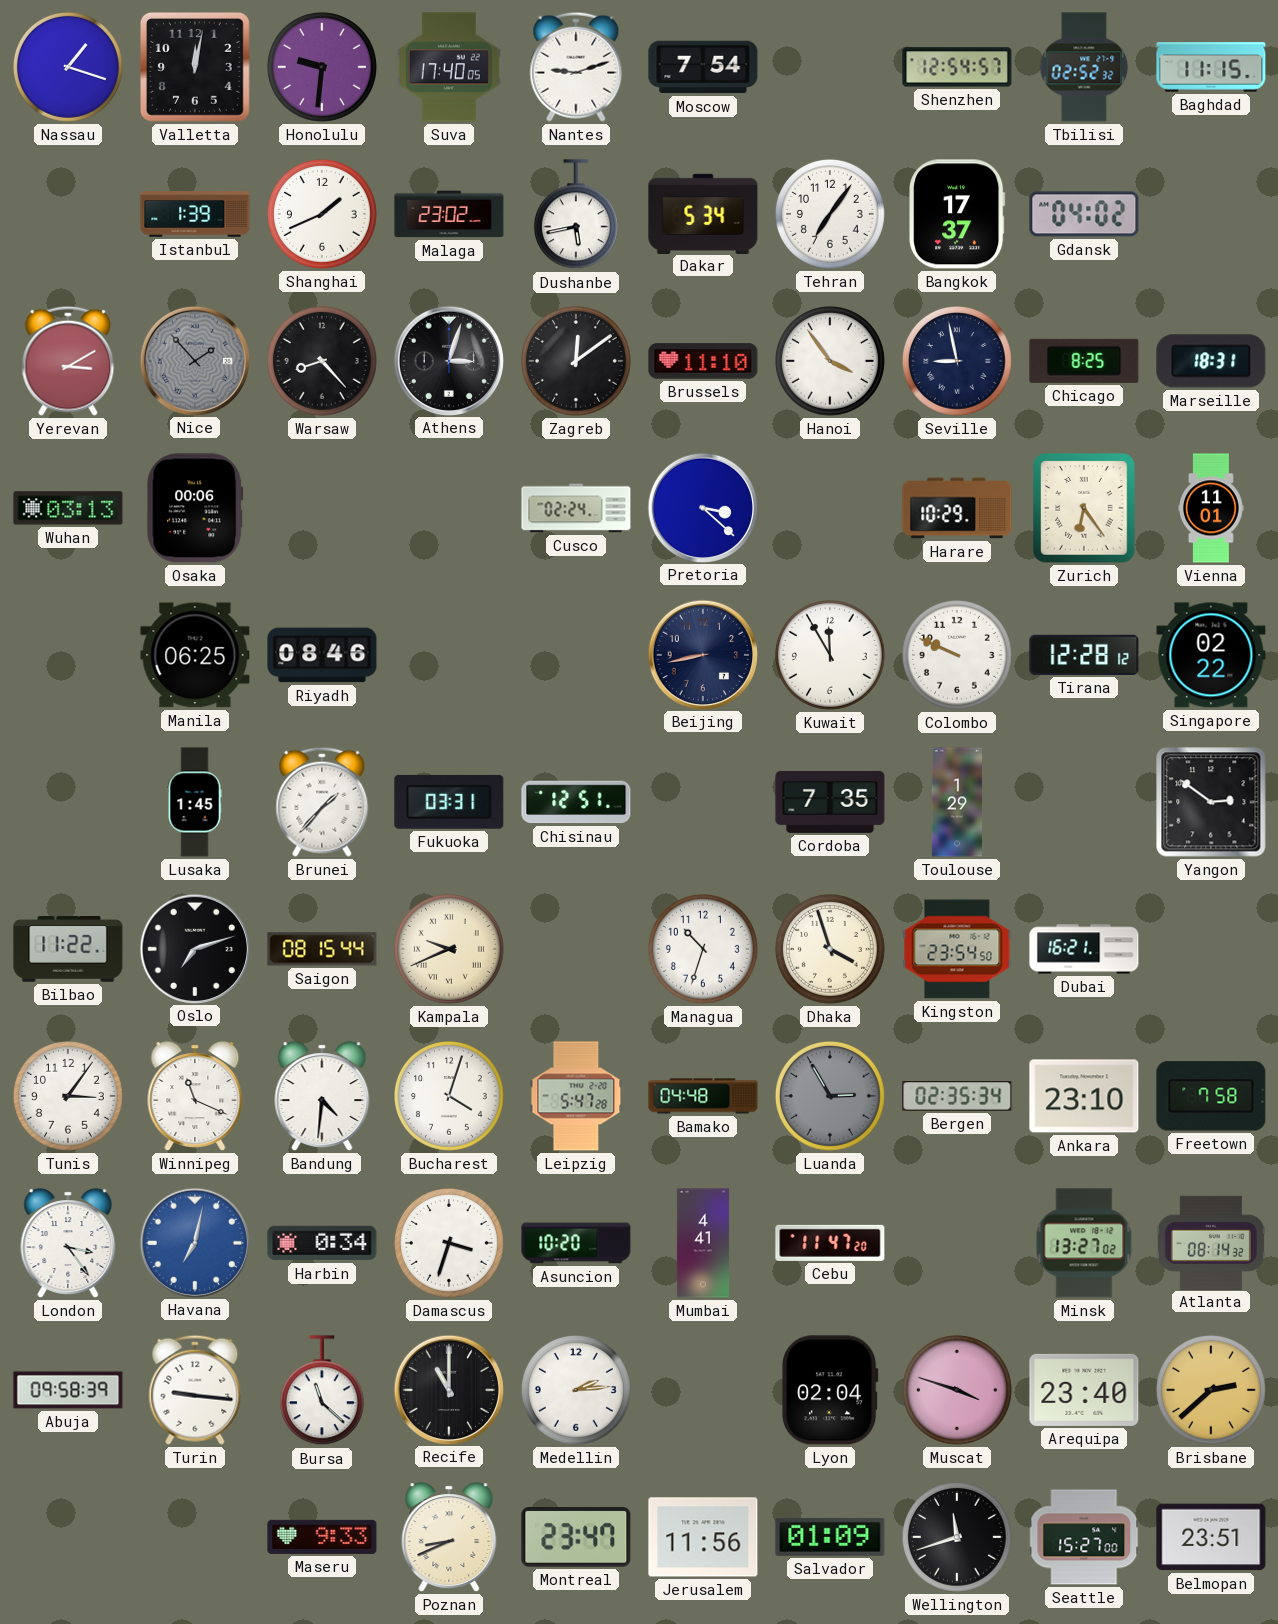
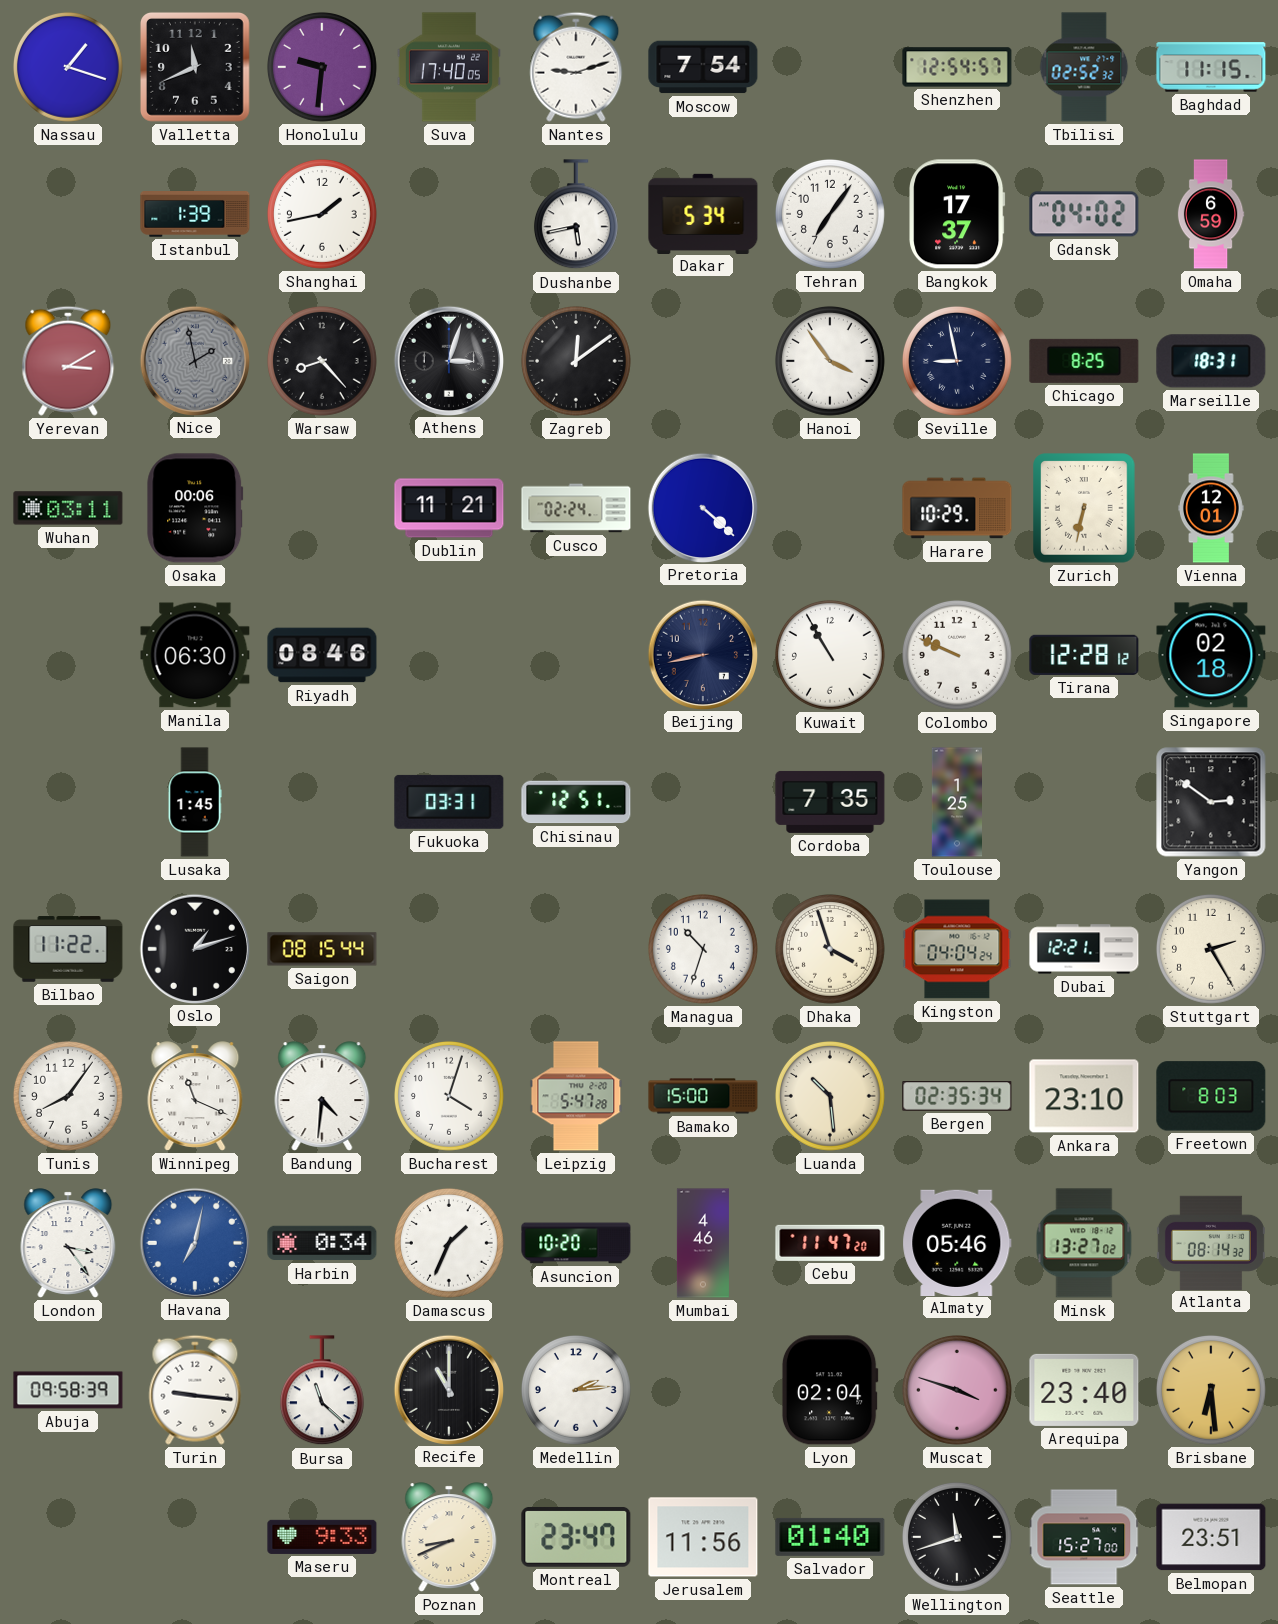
Valletta: 12:02 -> 11:41 (195, 67)
Shanghai: 1:41 -> 1:43 (322, 214)
Malaga: 23:02 -> none (449, 214)
Omaha: none -> 6:59 (1211, 214)
Nice: 1:53 -> 1:58 (194, 360)
Brussels: 11:10 -> none (703, 361)
Wuhan: 03:13 -> 03:11 (68, 508)
Dublin: none -> 11:21 (449, 508)
Pretoria: 3:22 -> 4:22 (702, 507)
Zurich: 6:24 -> 6:32 (1084, 508)
Vienna: 11:01 -> 12:01 (1212, 508)
Manila: 06:25 -> 06:30 (195, 655)
Kuwait: 11:55 -> 10:55 (830, 655)
Singapore: 02:22 -> 02:18 (1211, 655)
Brunei: 1:37 -> none (322, 802)
Toulouse: 1:29 -> 1:25 (956, 802)
Oslo: 7:12 -> 1:12 (194, 948)
Kampala: 9:41 -> none (449, 949)
Kingston: 23:54 -> 04:04 (957, 949)
Dubai: 16:21 -> 12:21 (1084, 949)
Stuttgart: none -> 2:25 (1211, 949)
Tunis: 3:06 -> 8:06 (68, 1096)
Bamako: 04:48 -> 15:00 (703, 1096)
Luanda: 2:55 -> 10:29 (830, 1096)
Luanda dial: grey -> cream (830, 1096)
Freetown: 7:58 -> 8:03 (1211, 1096)
Damascus: 3:33 -> 1:34 (449, 1243)
Mumbai: 4:41 -> 4:46 (703, 1243)
Almaty: none -> 05:46 (957, 1242)
Brisbane: 2:38 -> 6:29 (1211, 1390)
Salvador: 01:09 -> 01:40 (830, 1537)
